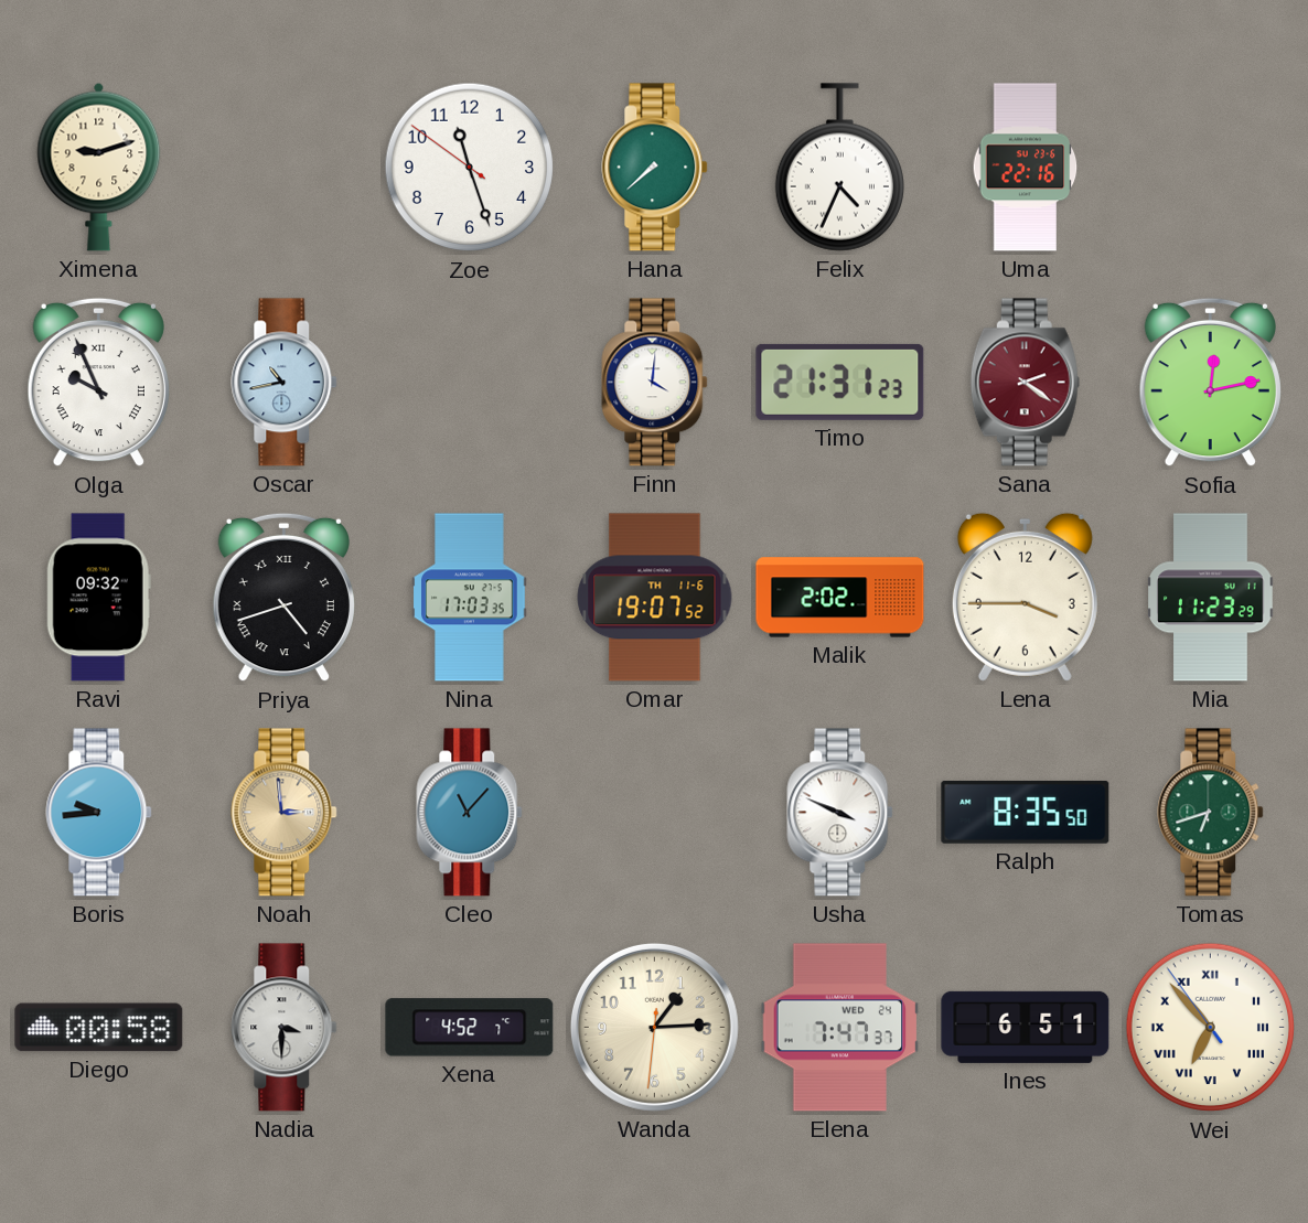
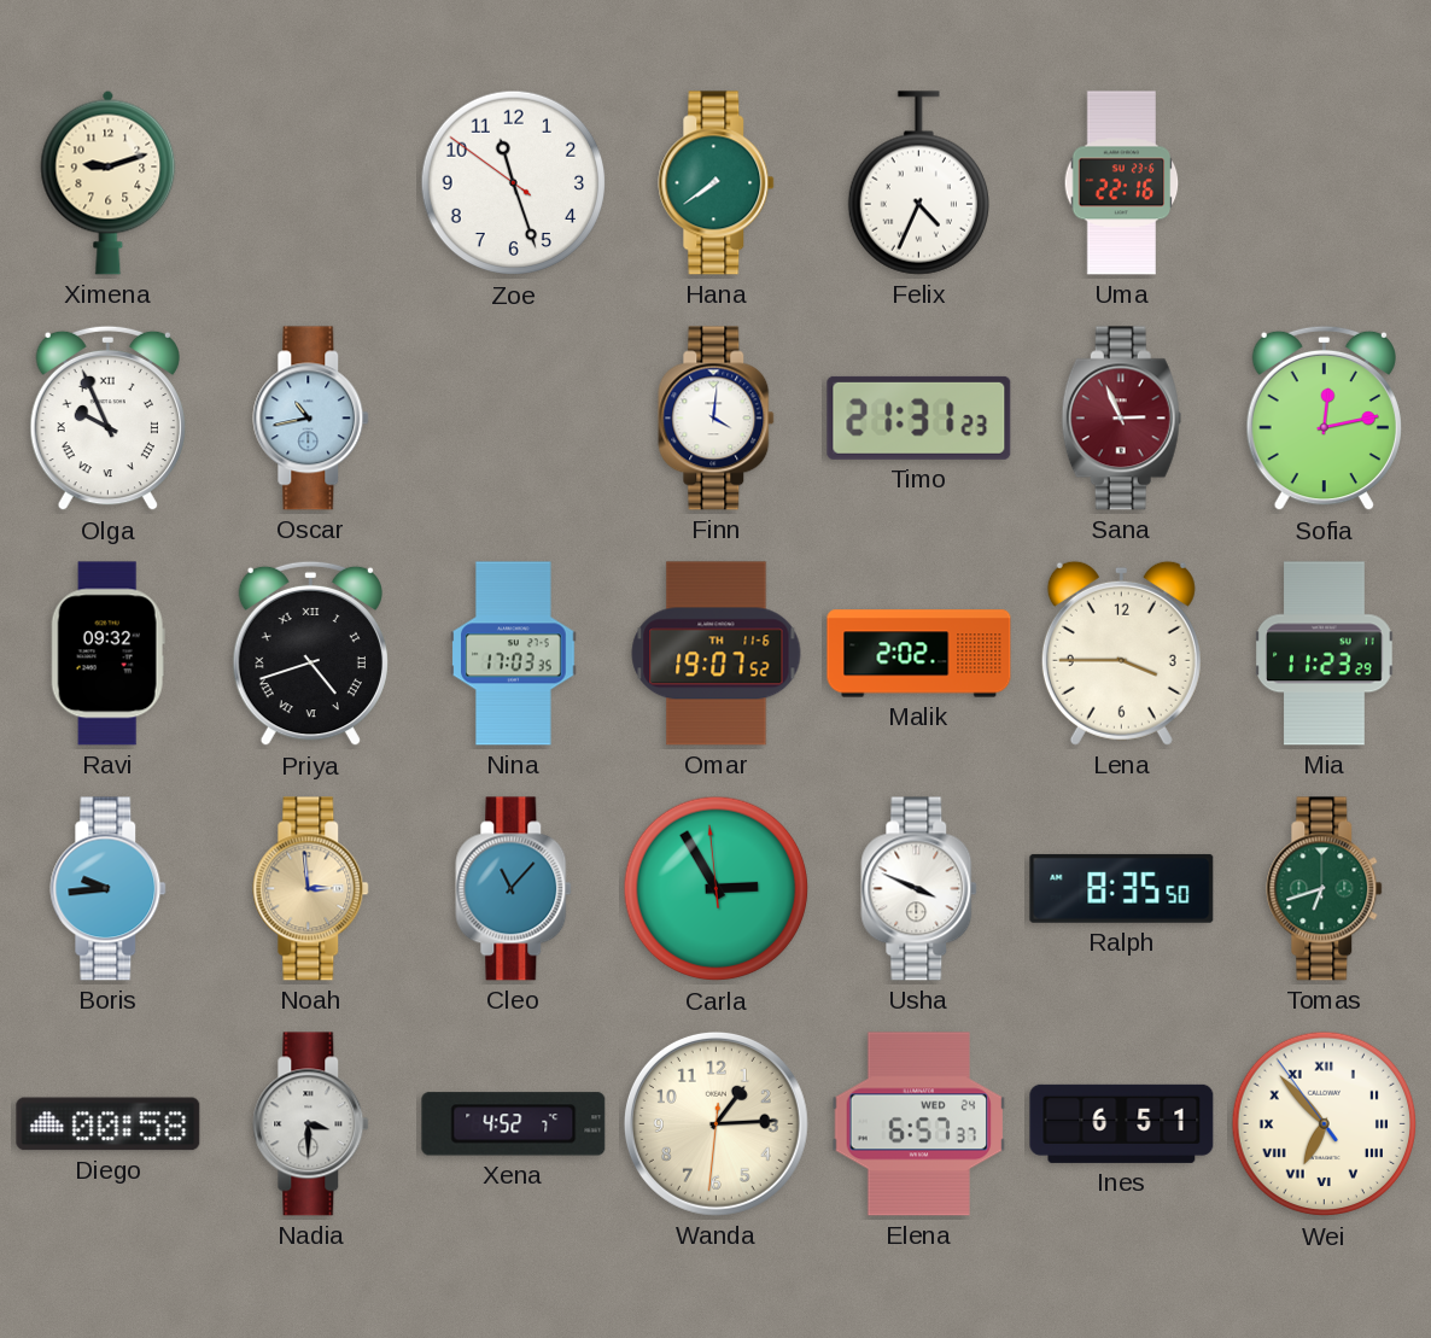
Hana: 7:38 -> 7:39 (717, 183)
Sana: 2:21 -> 2:56 (1121, 419)
Carla: none -> 2:54 (717, 889)
Elena: 7:47 -> 6:57 (919, 1124)
